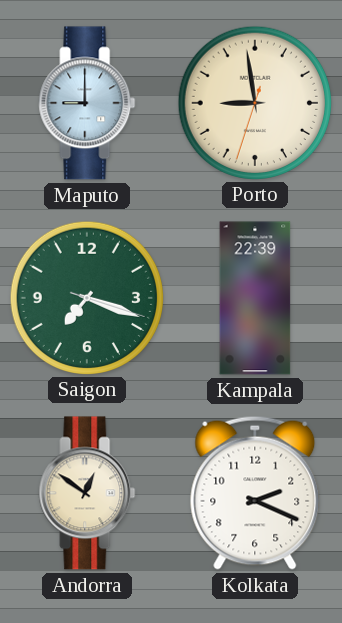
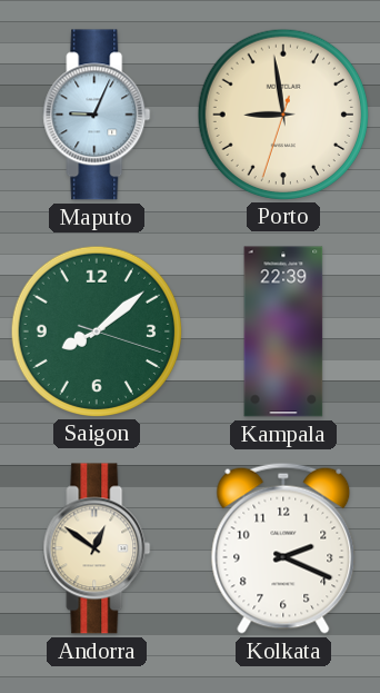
Maputo: 9:00 -> 9:04 (97, 115)
Saigon: 7:18 -> 8:08 (96, 330)
